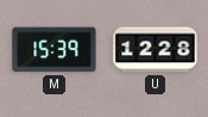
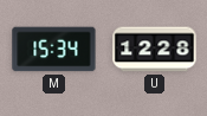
M: 15:39 -> 15:34 (54, 50)
